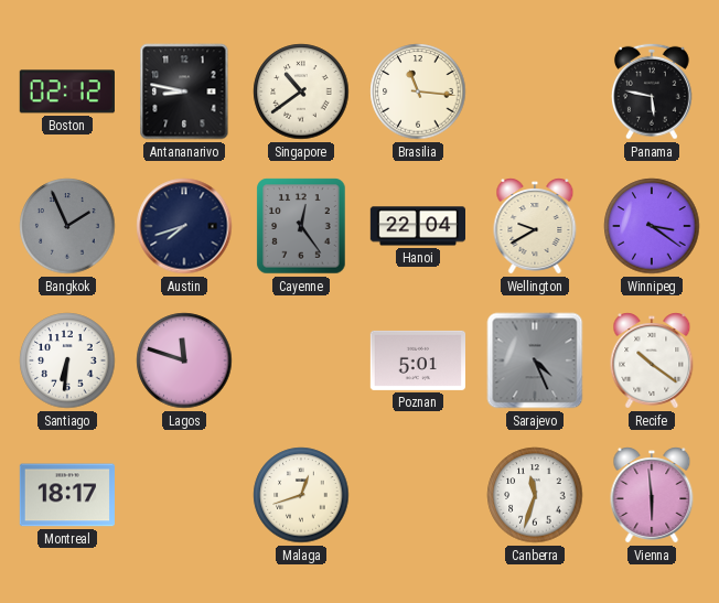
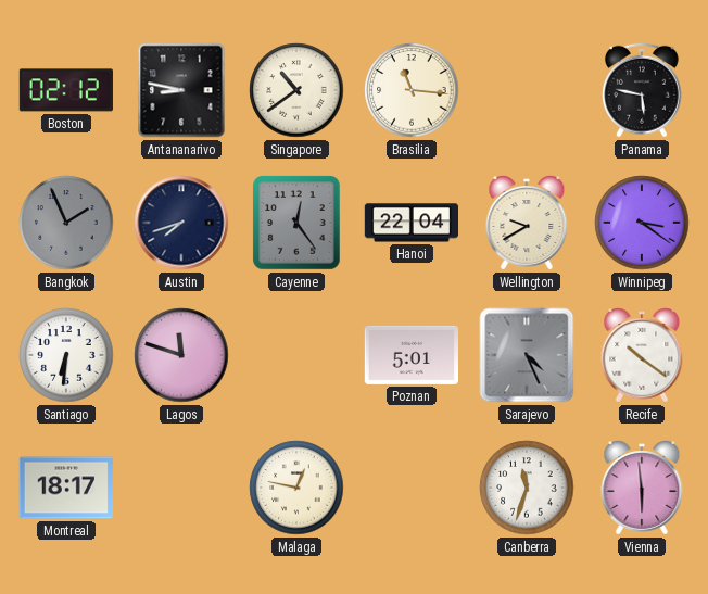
Malaga: 12:42 -> 12:47 (296, 488)
